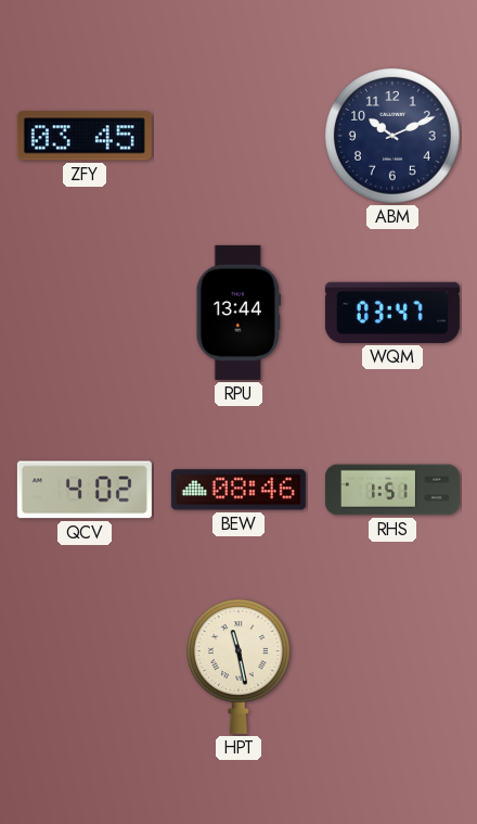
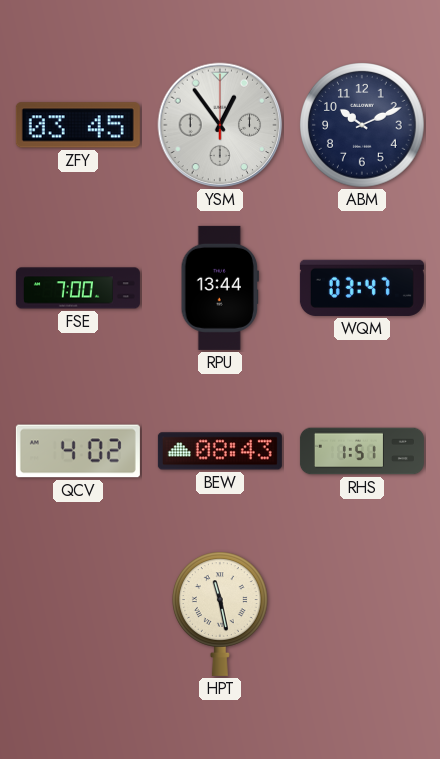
YSM: none -> 12:54 (220, 125)
FSE: none -> 7:00 (78, 288)
BEW: 08:46 -> 08:43 (220, 451)
